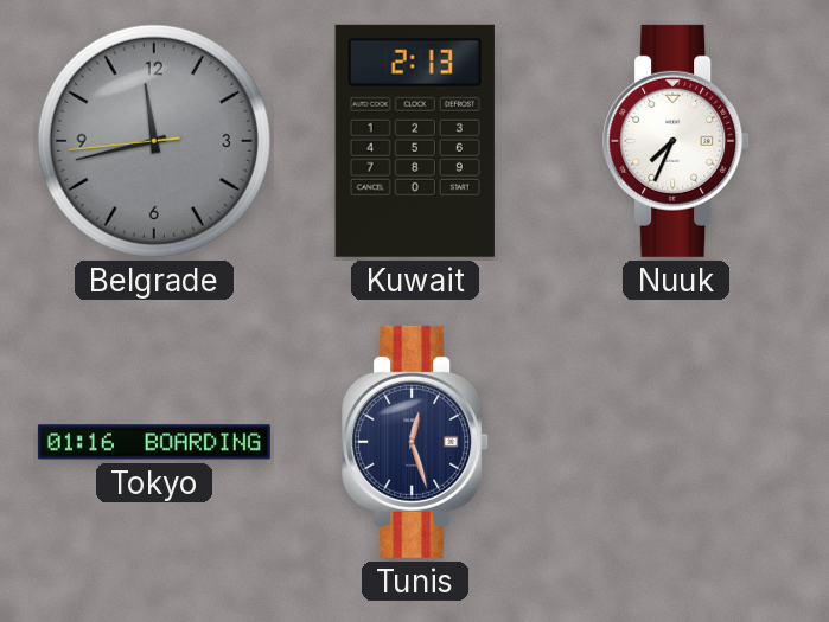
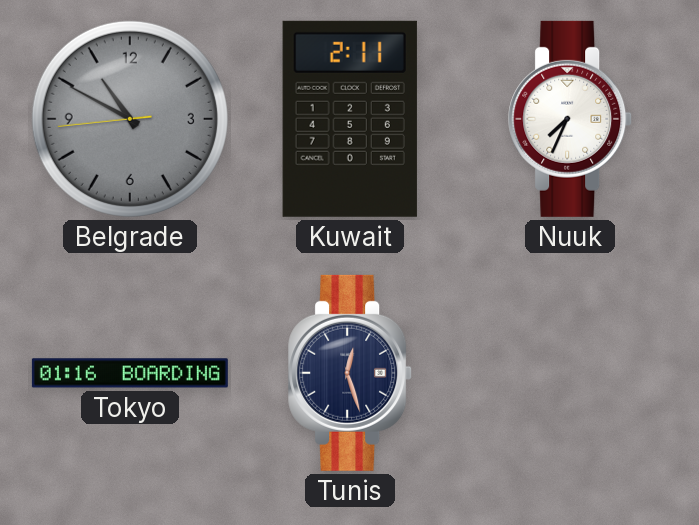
Belgrade: 11:42 -> 10:49 (130, 119)
Kuwait: 2:13 -> 2:11 (350, 119)
